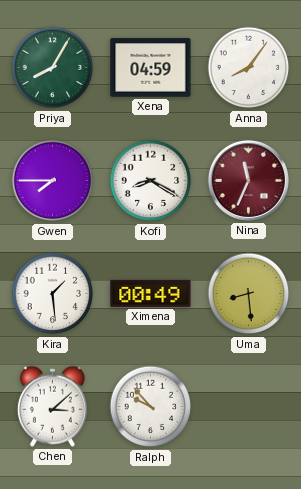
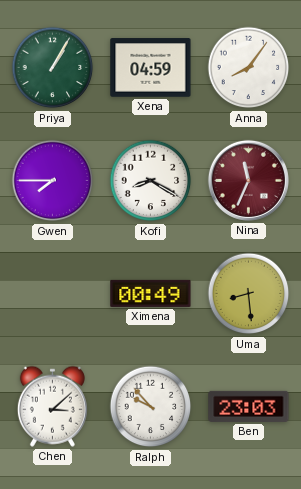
Priya: 8:05 -> 1:05 (53, 68)
Kira: 1:29 -> none (53, 294)
Ben: none -> 23:03 (249, 406)
